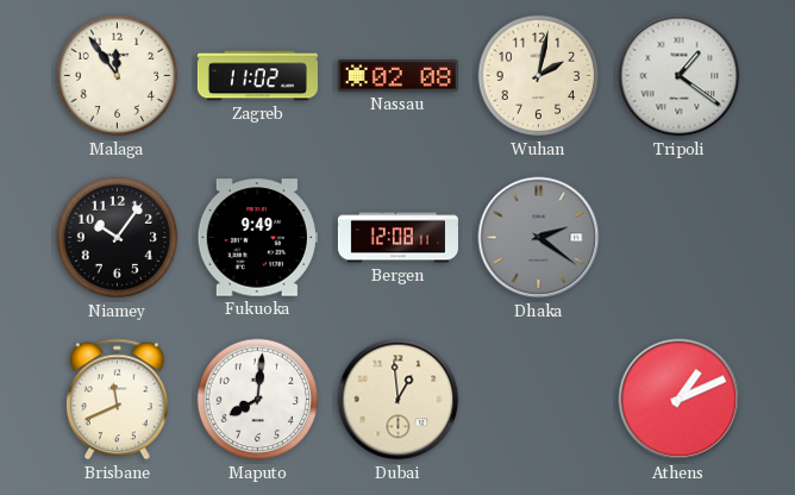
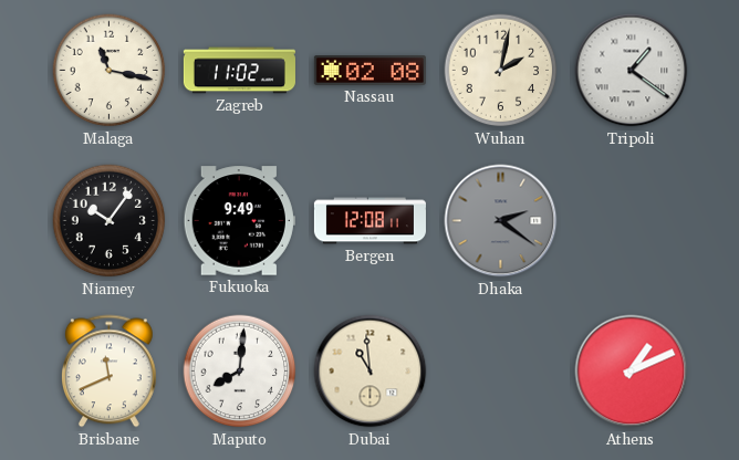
Malaga: 11:54 -> 11:17 (110, 71)
Dubai: 12:59 -> 10:59 (371, 372)
